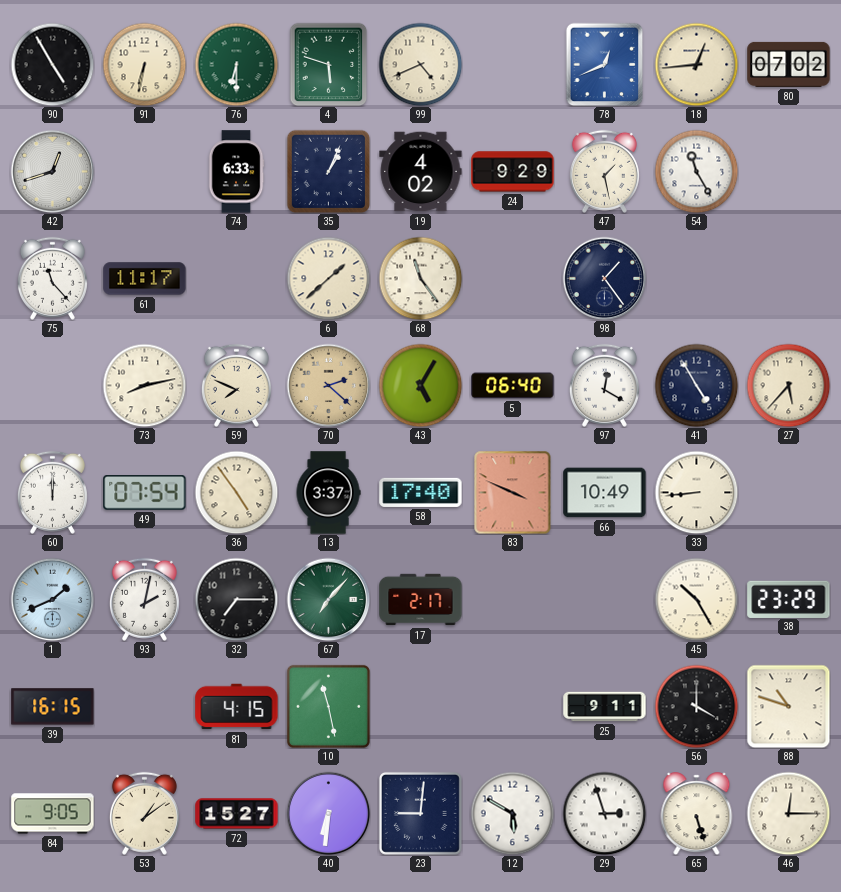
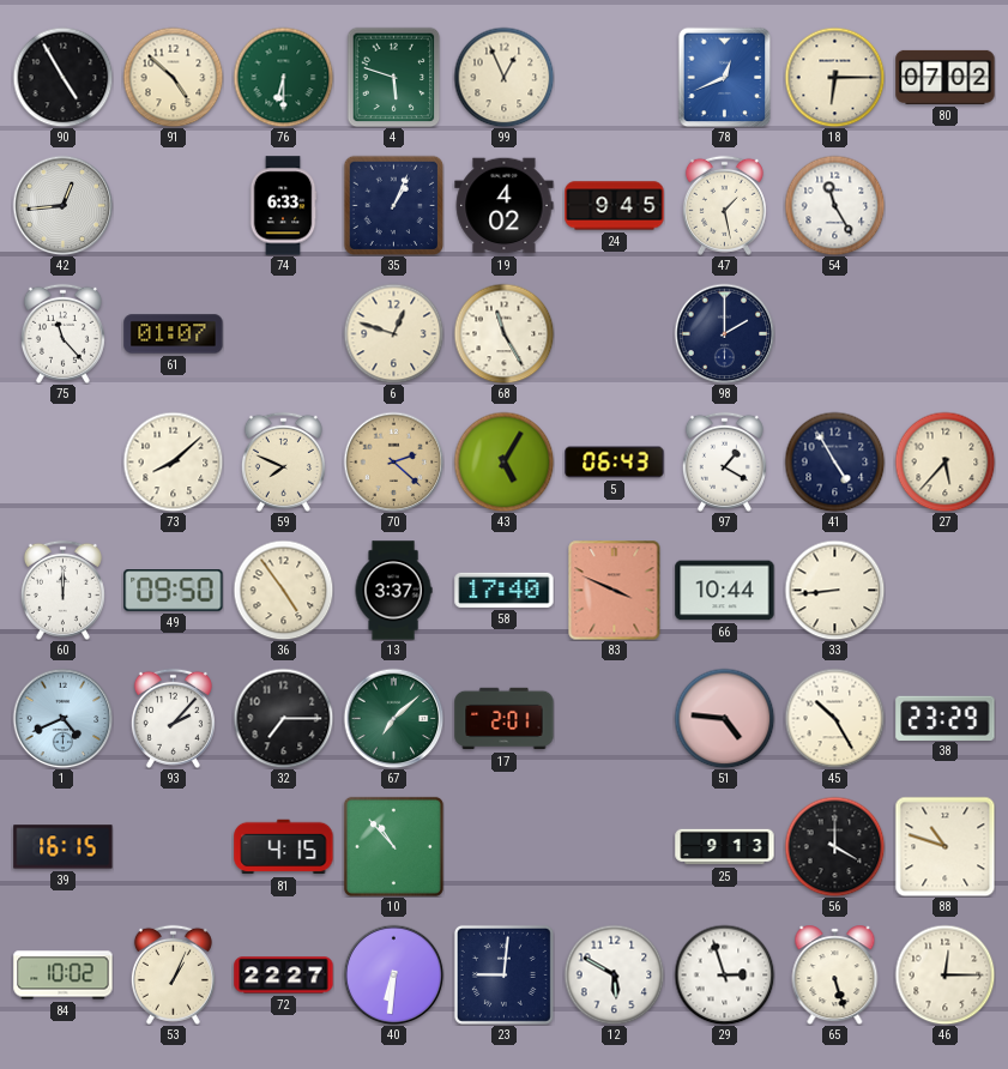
91: 6:32 -> 4:52 (173, 77)
99: 4:41 -> 12:56 (503, 77)
18: 12:44 -> 6:15 (834, 77)
42: 12:42 -> 12:44 (62, 205)
24: 9:29 -> 9:45 (615, 206)
61: 11:17 -> 01:07 (174, 334)
6: 1:38 -> 12:48 (393, 333)
68: 11:24 -> 11:25 (503, 333)
98: 1:24 -> 2:00 (724, 333)
73: 8:13 -> 8:08 (173, 461)
5: 06:40 -> 06:43 (615, 463)
97: 12:20 -> 1:20 (724, 461)
49: 07:54 -> 09:50 (174, 591)
66: 10:49 -> 10:44 (725, 591)
1: 1:41 -> 4:41 (62, 718)
93: 2:02 -> 2:07 (173, 718)
67: 7:07 -> 7:08 (393, 718)
17: 2:17 -> 2:01 (505, 719)
51: none -> 4:46 (724, 718)
10: 11:28 -> 10:53 (393, 846)
25: 9:11 -> 9:13 (725, 847)
84: 9:05 -> 10:02 (64, 976)
53: 1:09 -> 1:04 (173, 974)
72: 15:27 -> 22:27 (284, 976)
